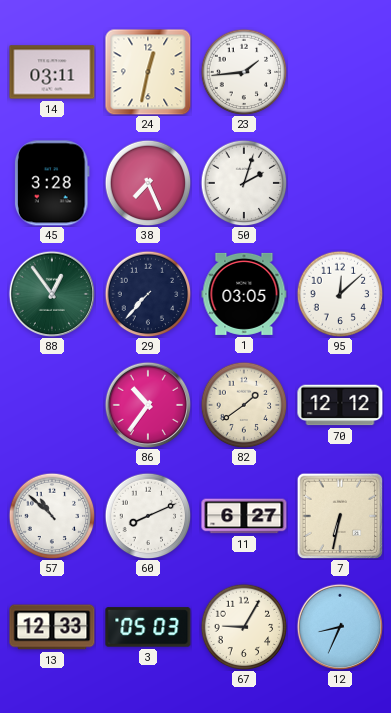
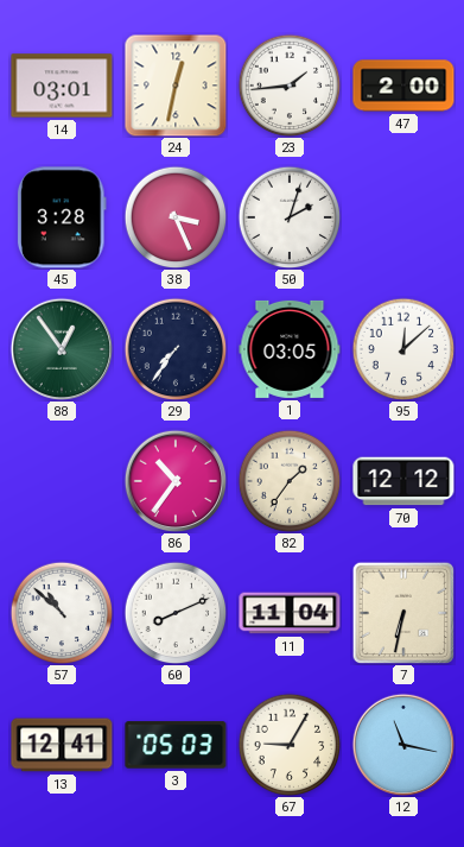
14: 03:11 -> 03:01 (62, 86)
47: none -> 2:00 (403, 86)
38: 7:26 -> 3:26 (176, 217)
29: 7:37 -> 7:36 (176, 349)
82: 1:39 -> 1:36 (290, 481)
11: 6:27 -> 11:04 (290, 613)
13: 12:33 -> 12:41 (62, 745)
12: 8:34 -> 11:17 (402, 744)
